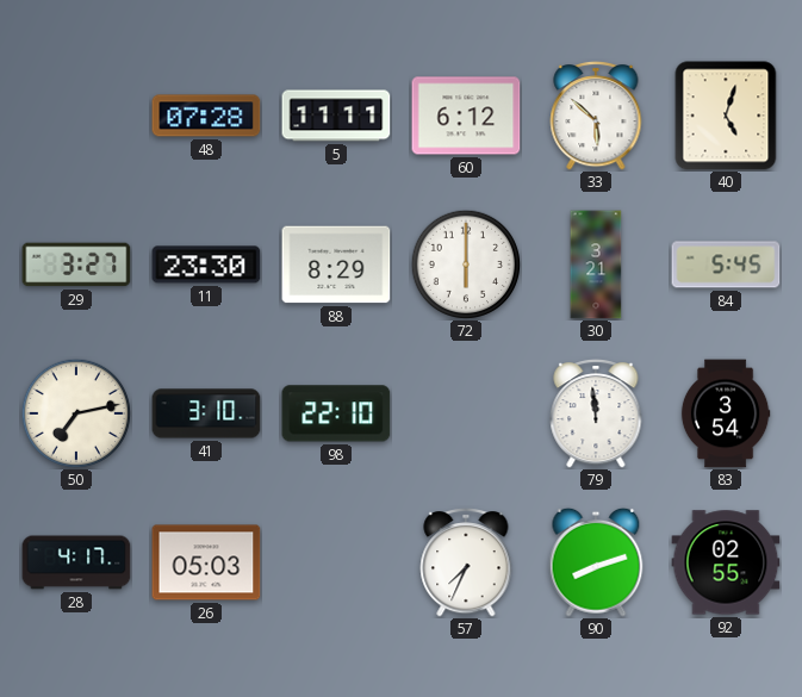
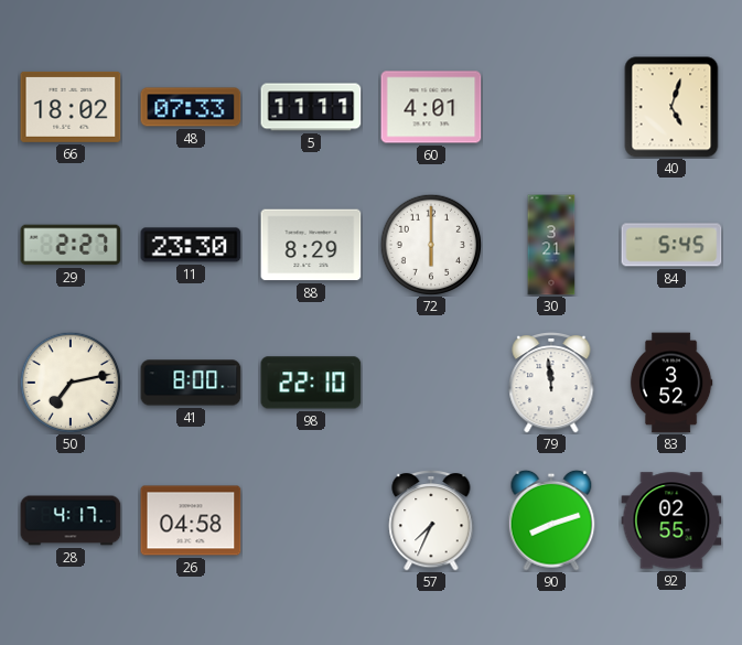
66: none -> 18:02 (71, 107)
48: 07:28 -> 07:33 (191, 107)
60: 6:12 -> 4:01 (431, 107)
33: 5:52 -> none (596, 116)
29: 3:27 -> 2:27 (71, 245)
41: 3:10 -> 8:00 (191, 383)
83: 3:54 -> 3:52 (671, 383)
26: 05:03 -> 04:58 (191, 520)
